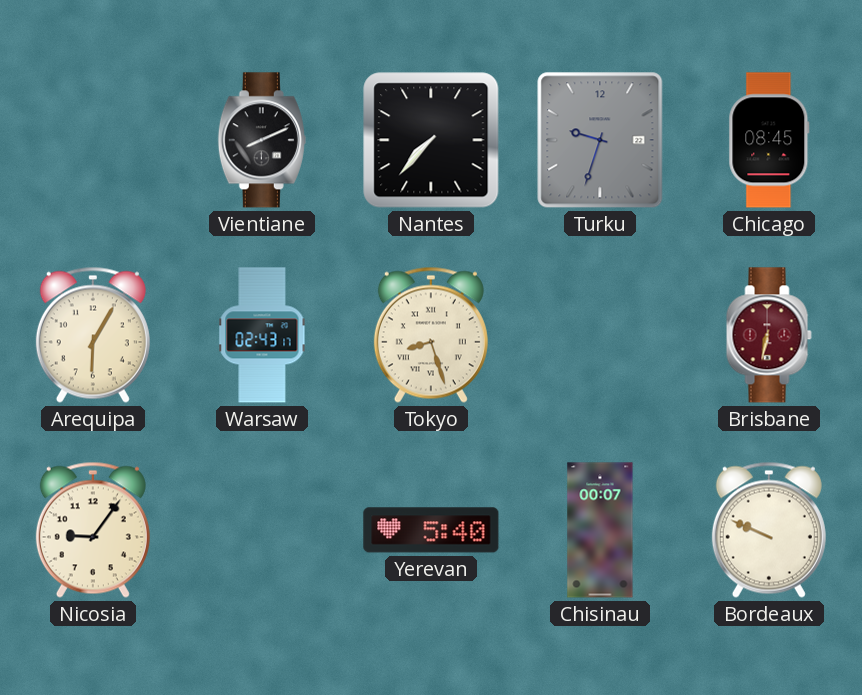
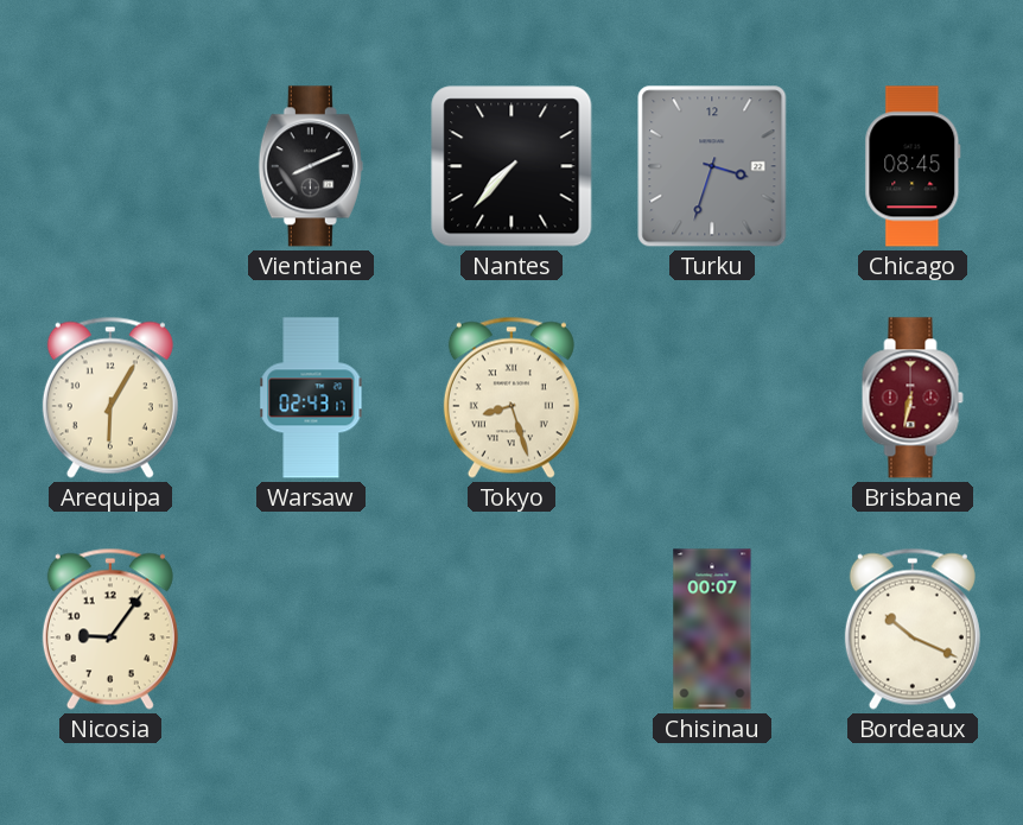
Turku: 9:33 -> 3:33 (712, 166)
Yerevan: 5:40 -> none (431, 530)
Bordeaux: 9:49 -> 10:19 (913, 629)
